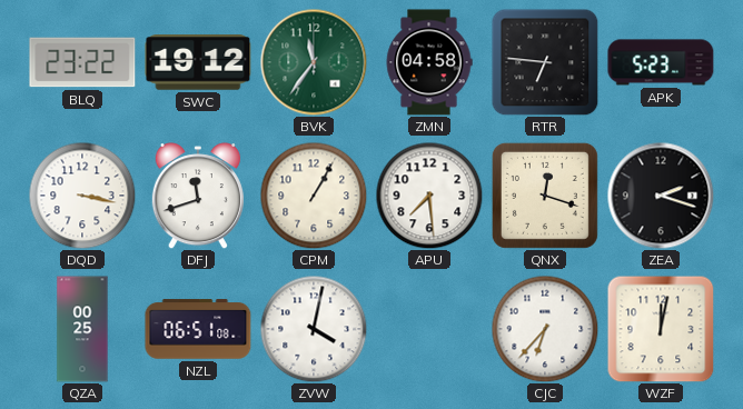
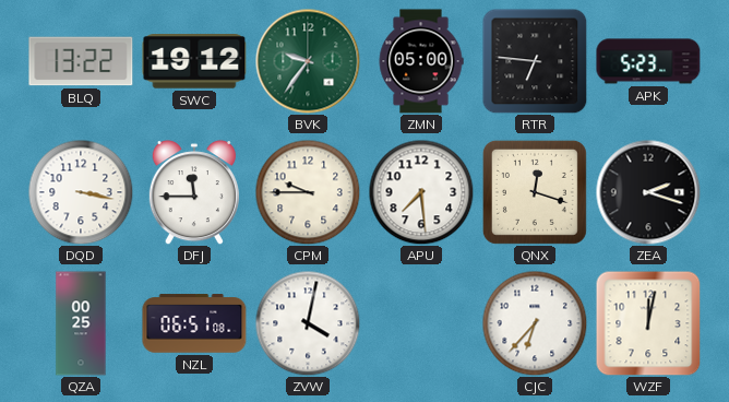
BLQ: 23:22 -> 13:22 (81, 61)
BVK: 11:36 -> 9:36 (308, 61)
ZMN: 04:58 -> 05:00 (421, 61)
DFJ: 11:42 -> 11:45 (194, 192)
CPM: 1:05 -> 9:45 (308, 192)
